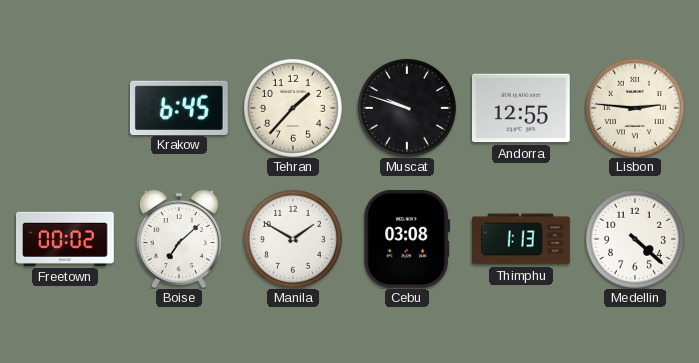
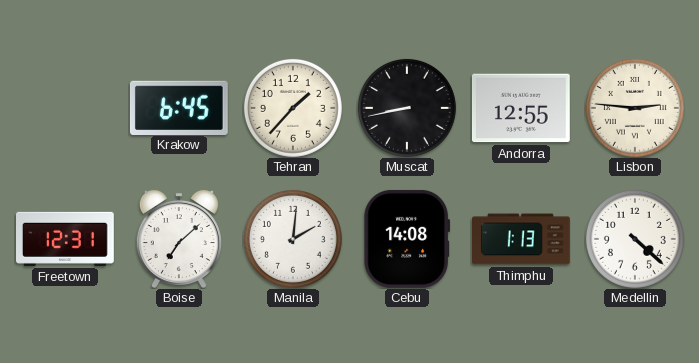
Muscat: 9:48 -> 8:43 (407, 108)
Freetown: 00:02 -> 12:31 (66, 239)
Manila: 1:50 -> 2:01 (293, 239)
Cebu: 03:08 -> 14:08 (407, 239)
